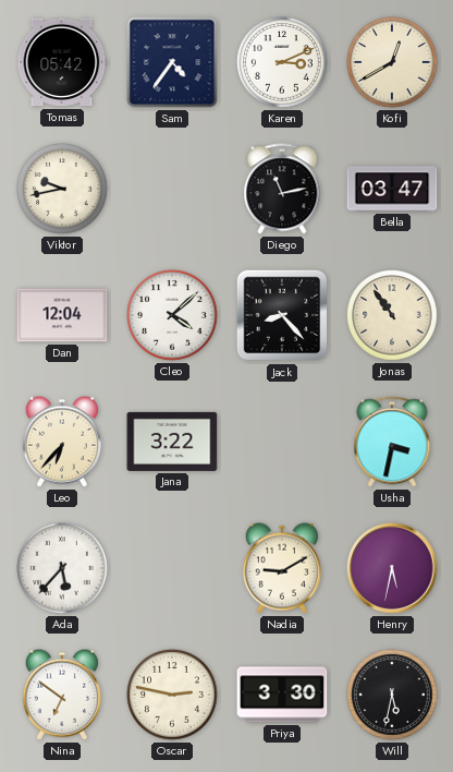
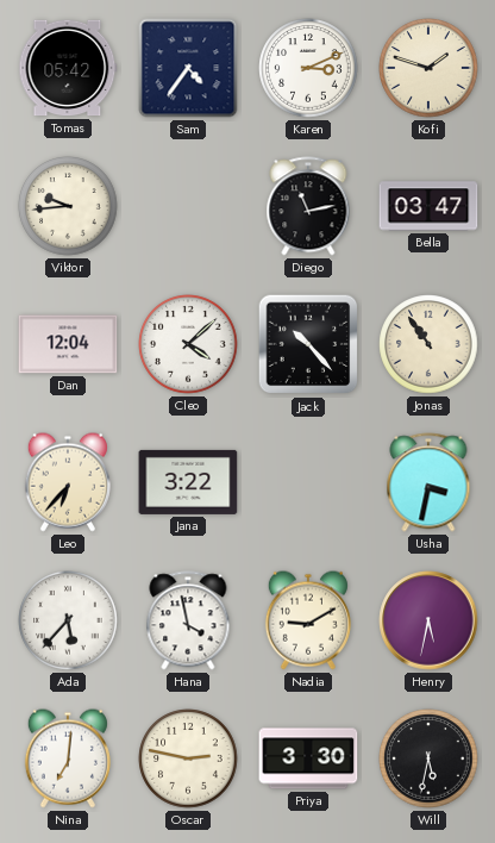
Kofi: 12:40 -> 1:48 (428, 68)
Viktor: 9:43 -> 9:44 (68, 206)
Jack: 8:23 -> 10:23 (308, 344)
Hana: none -> 3:58 (188, 620)
Nina: 6:51 -> 7:01 (68, 758)
